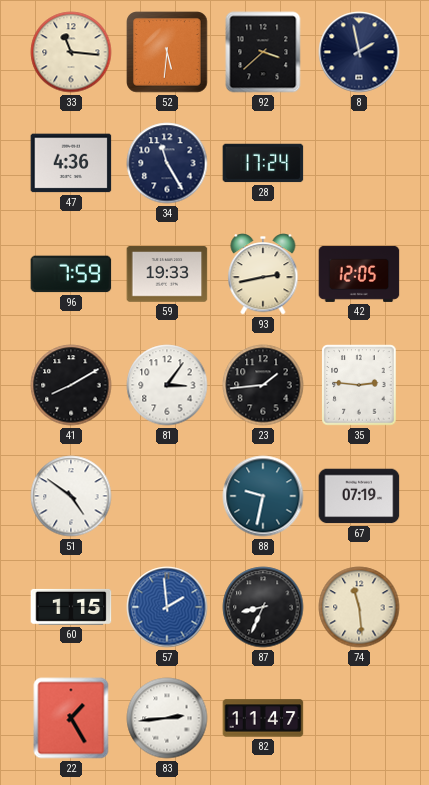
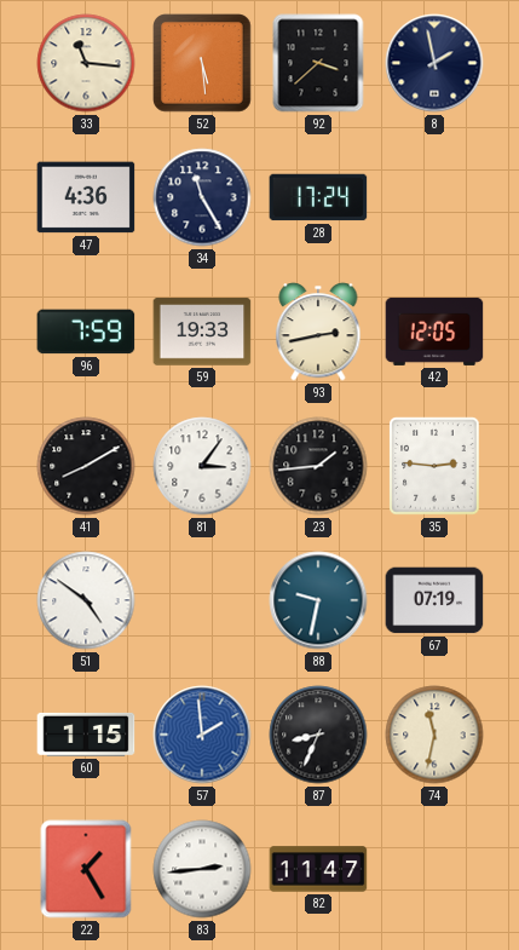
52: 5:31 -> 5:29 (202, 63)
74: 11:29 -> 11:32 (434, 735)
